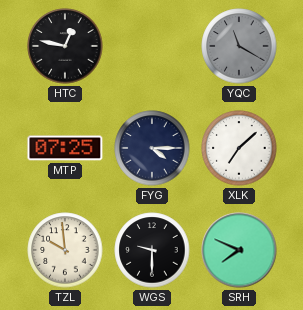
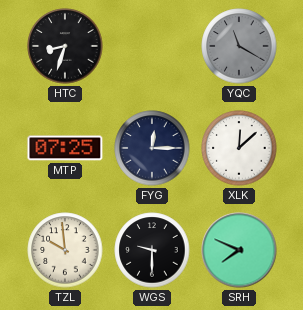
HTC: 12:47 -> 8:33 (65, 46)
FYG: 4:15 -> 12:15 (152, 148)
XLK: 7:08 -> 12:08 (239, 148)
